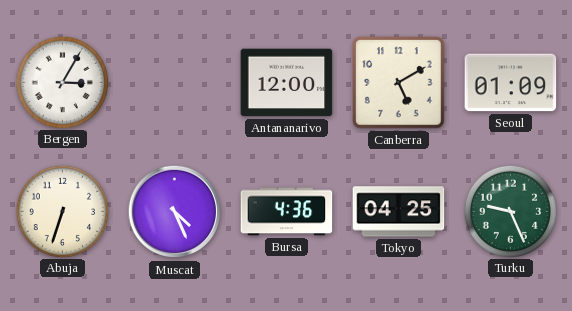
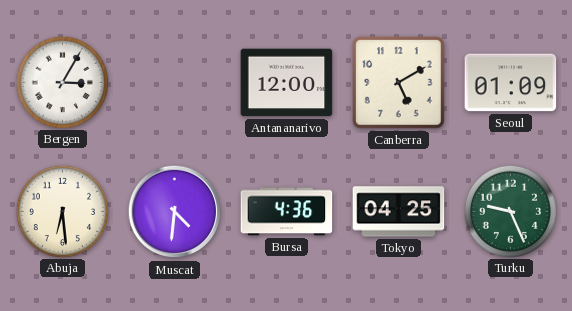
Abuja: 6:33 -> 6:29 (62, 211)
Muscat: 4:26 -> 4:31 (175, 212)
